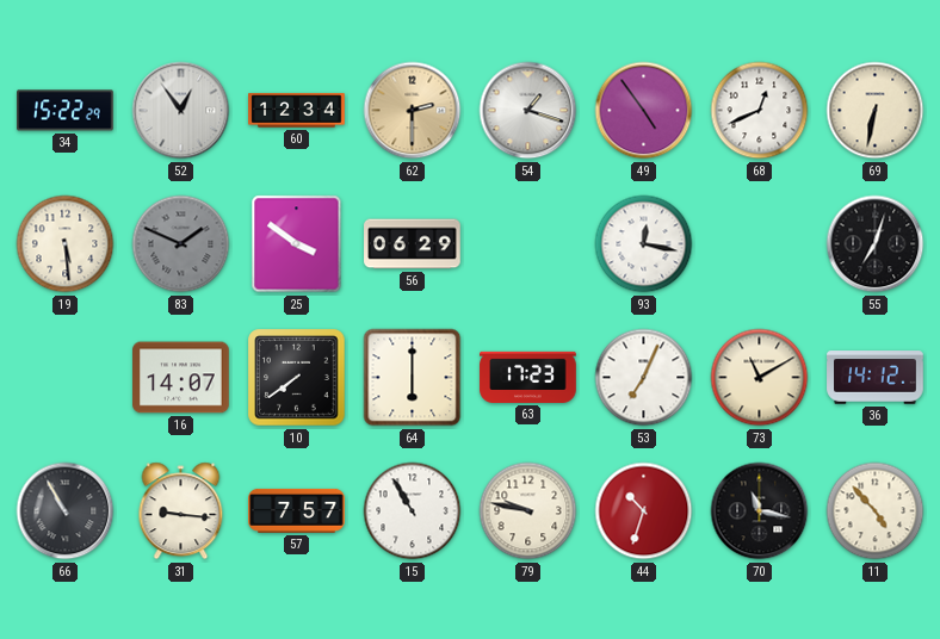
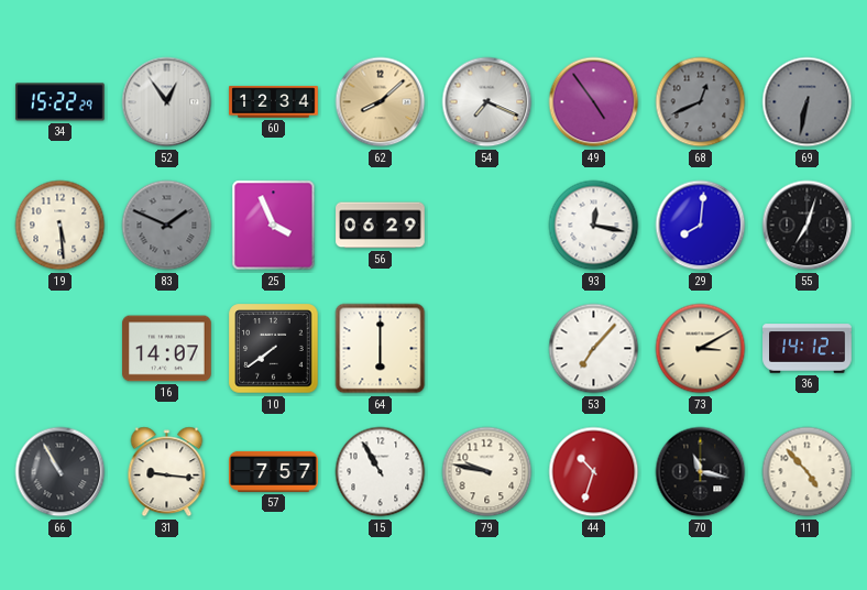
62: 2:30 -> 8:08 (381, 102)
54: 1:18 -> 7:19 (487, 102)
68 dial: white -> grey (701, 102)
69 dial: cream -> grey (808, 102)
25: 3:51 -> 3:56 (274, 226)
29: none -> 8:01 (701, 226)
63: 17:23 -> none (528, 377)
53: 7:04 -> 7:07 (594, 349)
73: 11:10 -> 3:10 (701, 349)
